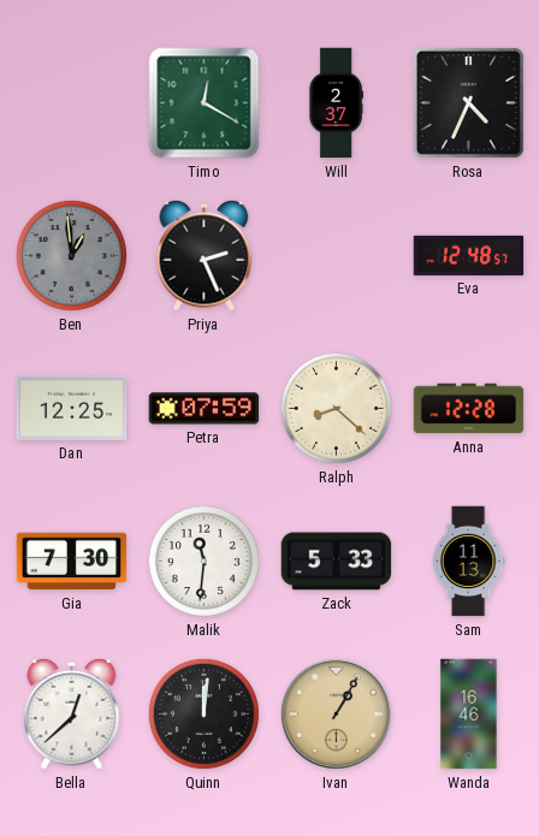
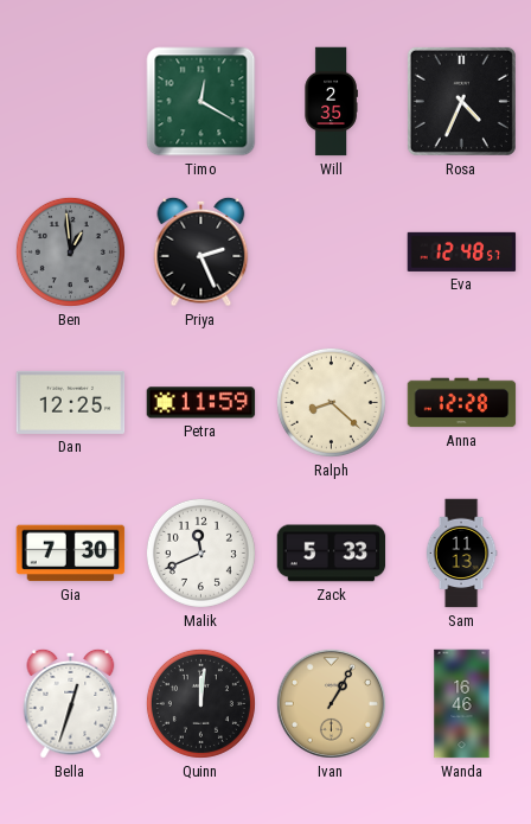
Will: 2:37 -> 2:35 (331, 102)
Petra: 07:59 -> 11:59 (201, 403)
Malik: 11:31 -> 11:41 (200, 552)
Bella: 12:38 -> 12:33 (71, 703)
